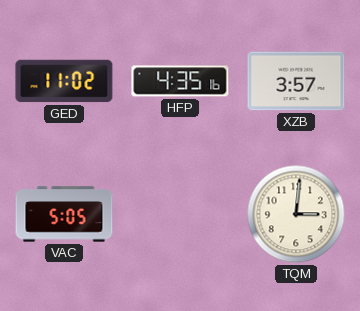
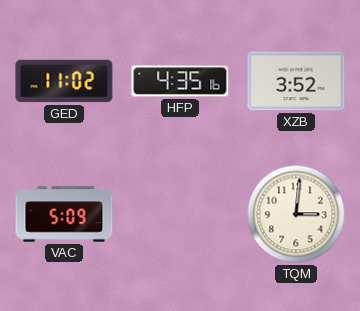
XZB: 3:57 -> 3:52 (296, 81)
VAC: 5:05 -> 5:09 (64, 214)
